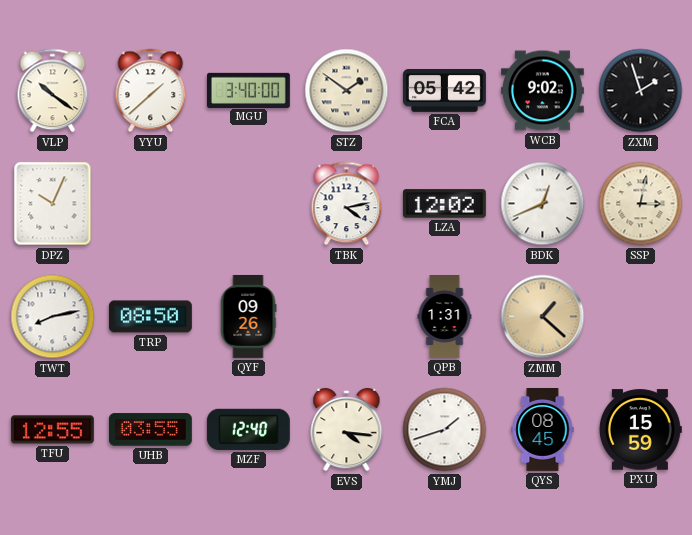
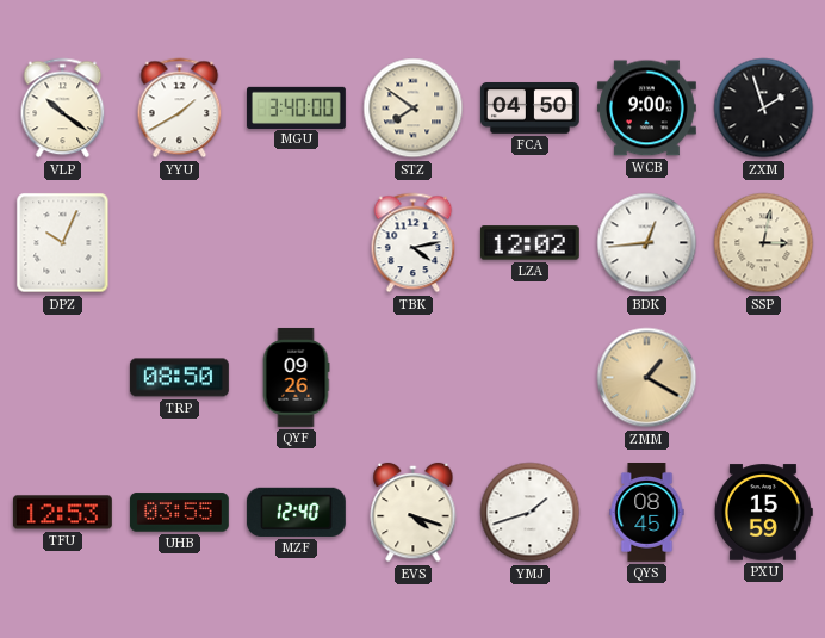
YYU: 1:38 -> 1:40 (180, 109)
STZ: 1:51 -> 7:51 (414, 109)
FCA: 05:42 -> 04:50 (529, 109)
WCB: 9:02 -> 9:00 (646, 109)
BDK: 12:41 -> 12:44 (647, 243)
TWT: 8:13 -> none (53, 317)
QPB: 1:31 -> none (445, 317)
ZMM: 1:22 -> 1:20 (647, 378)
TFU: 12:55 -> 12:53 (62, 513)
EVS: 4:16 -> 4:18 (414, 513)
